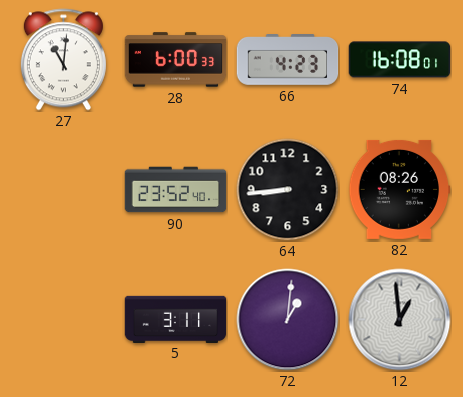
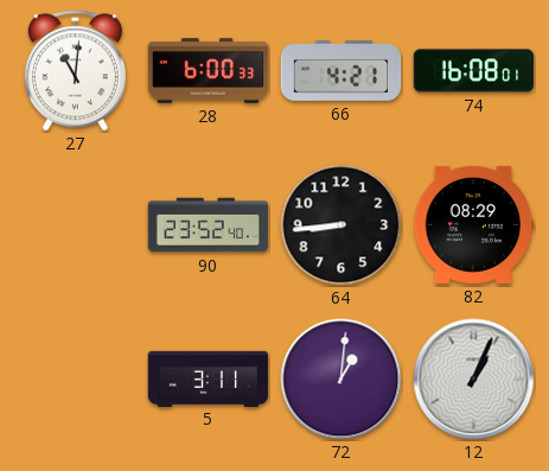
66: 4:23 -> 4:21 (341, 71)
82: 08:26 -> 08:29 (474, 224)
12: 12:59 -> 1:04 (474, 380)
